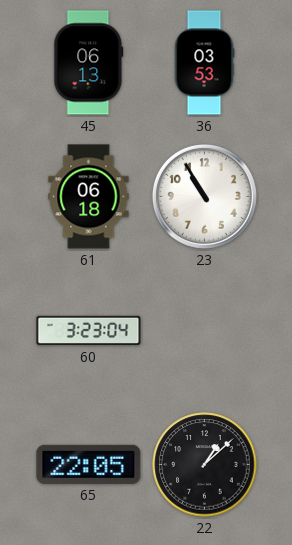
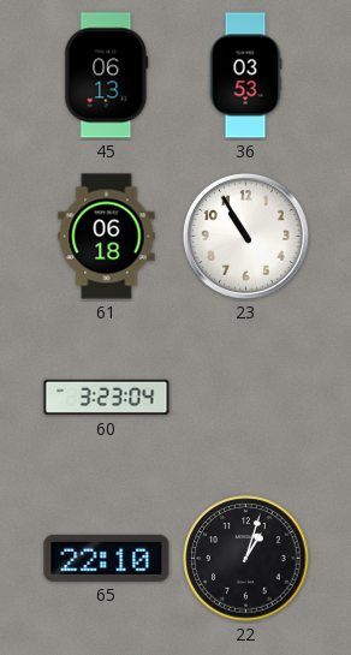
65: 22:05 -> 22:10 (107, 558)
22: 1:08 -> 1:03 (246, 559)
